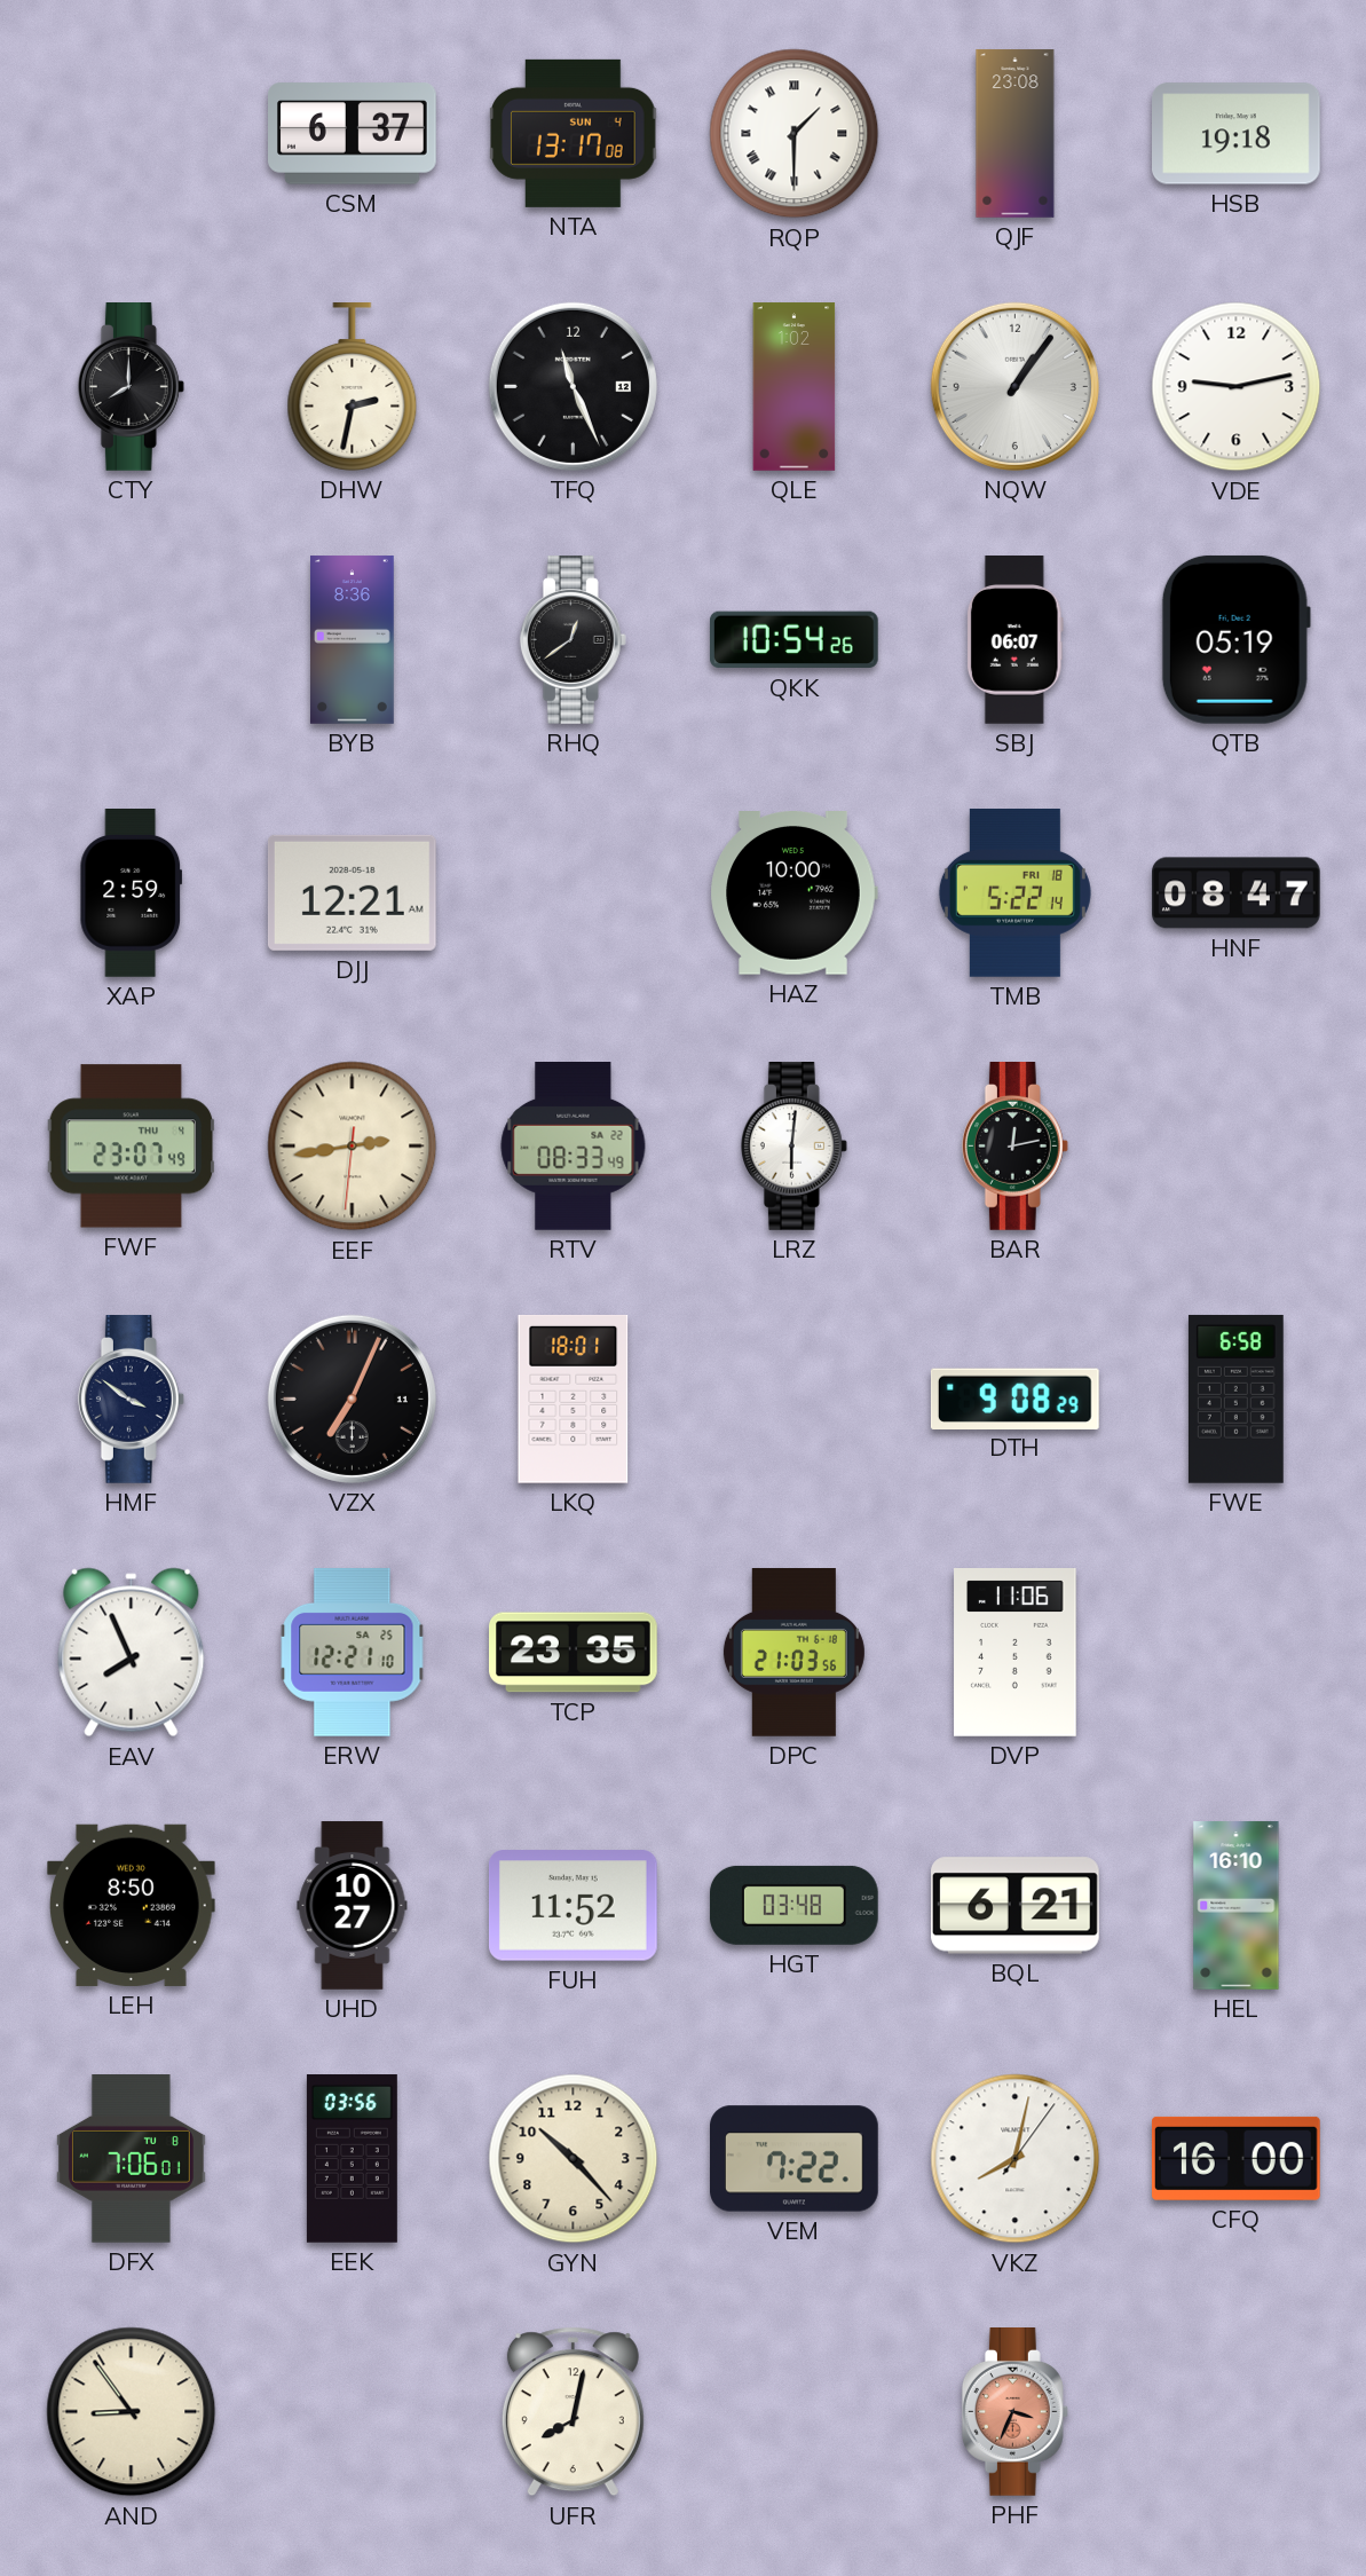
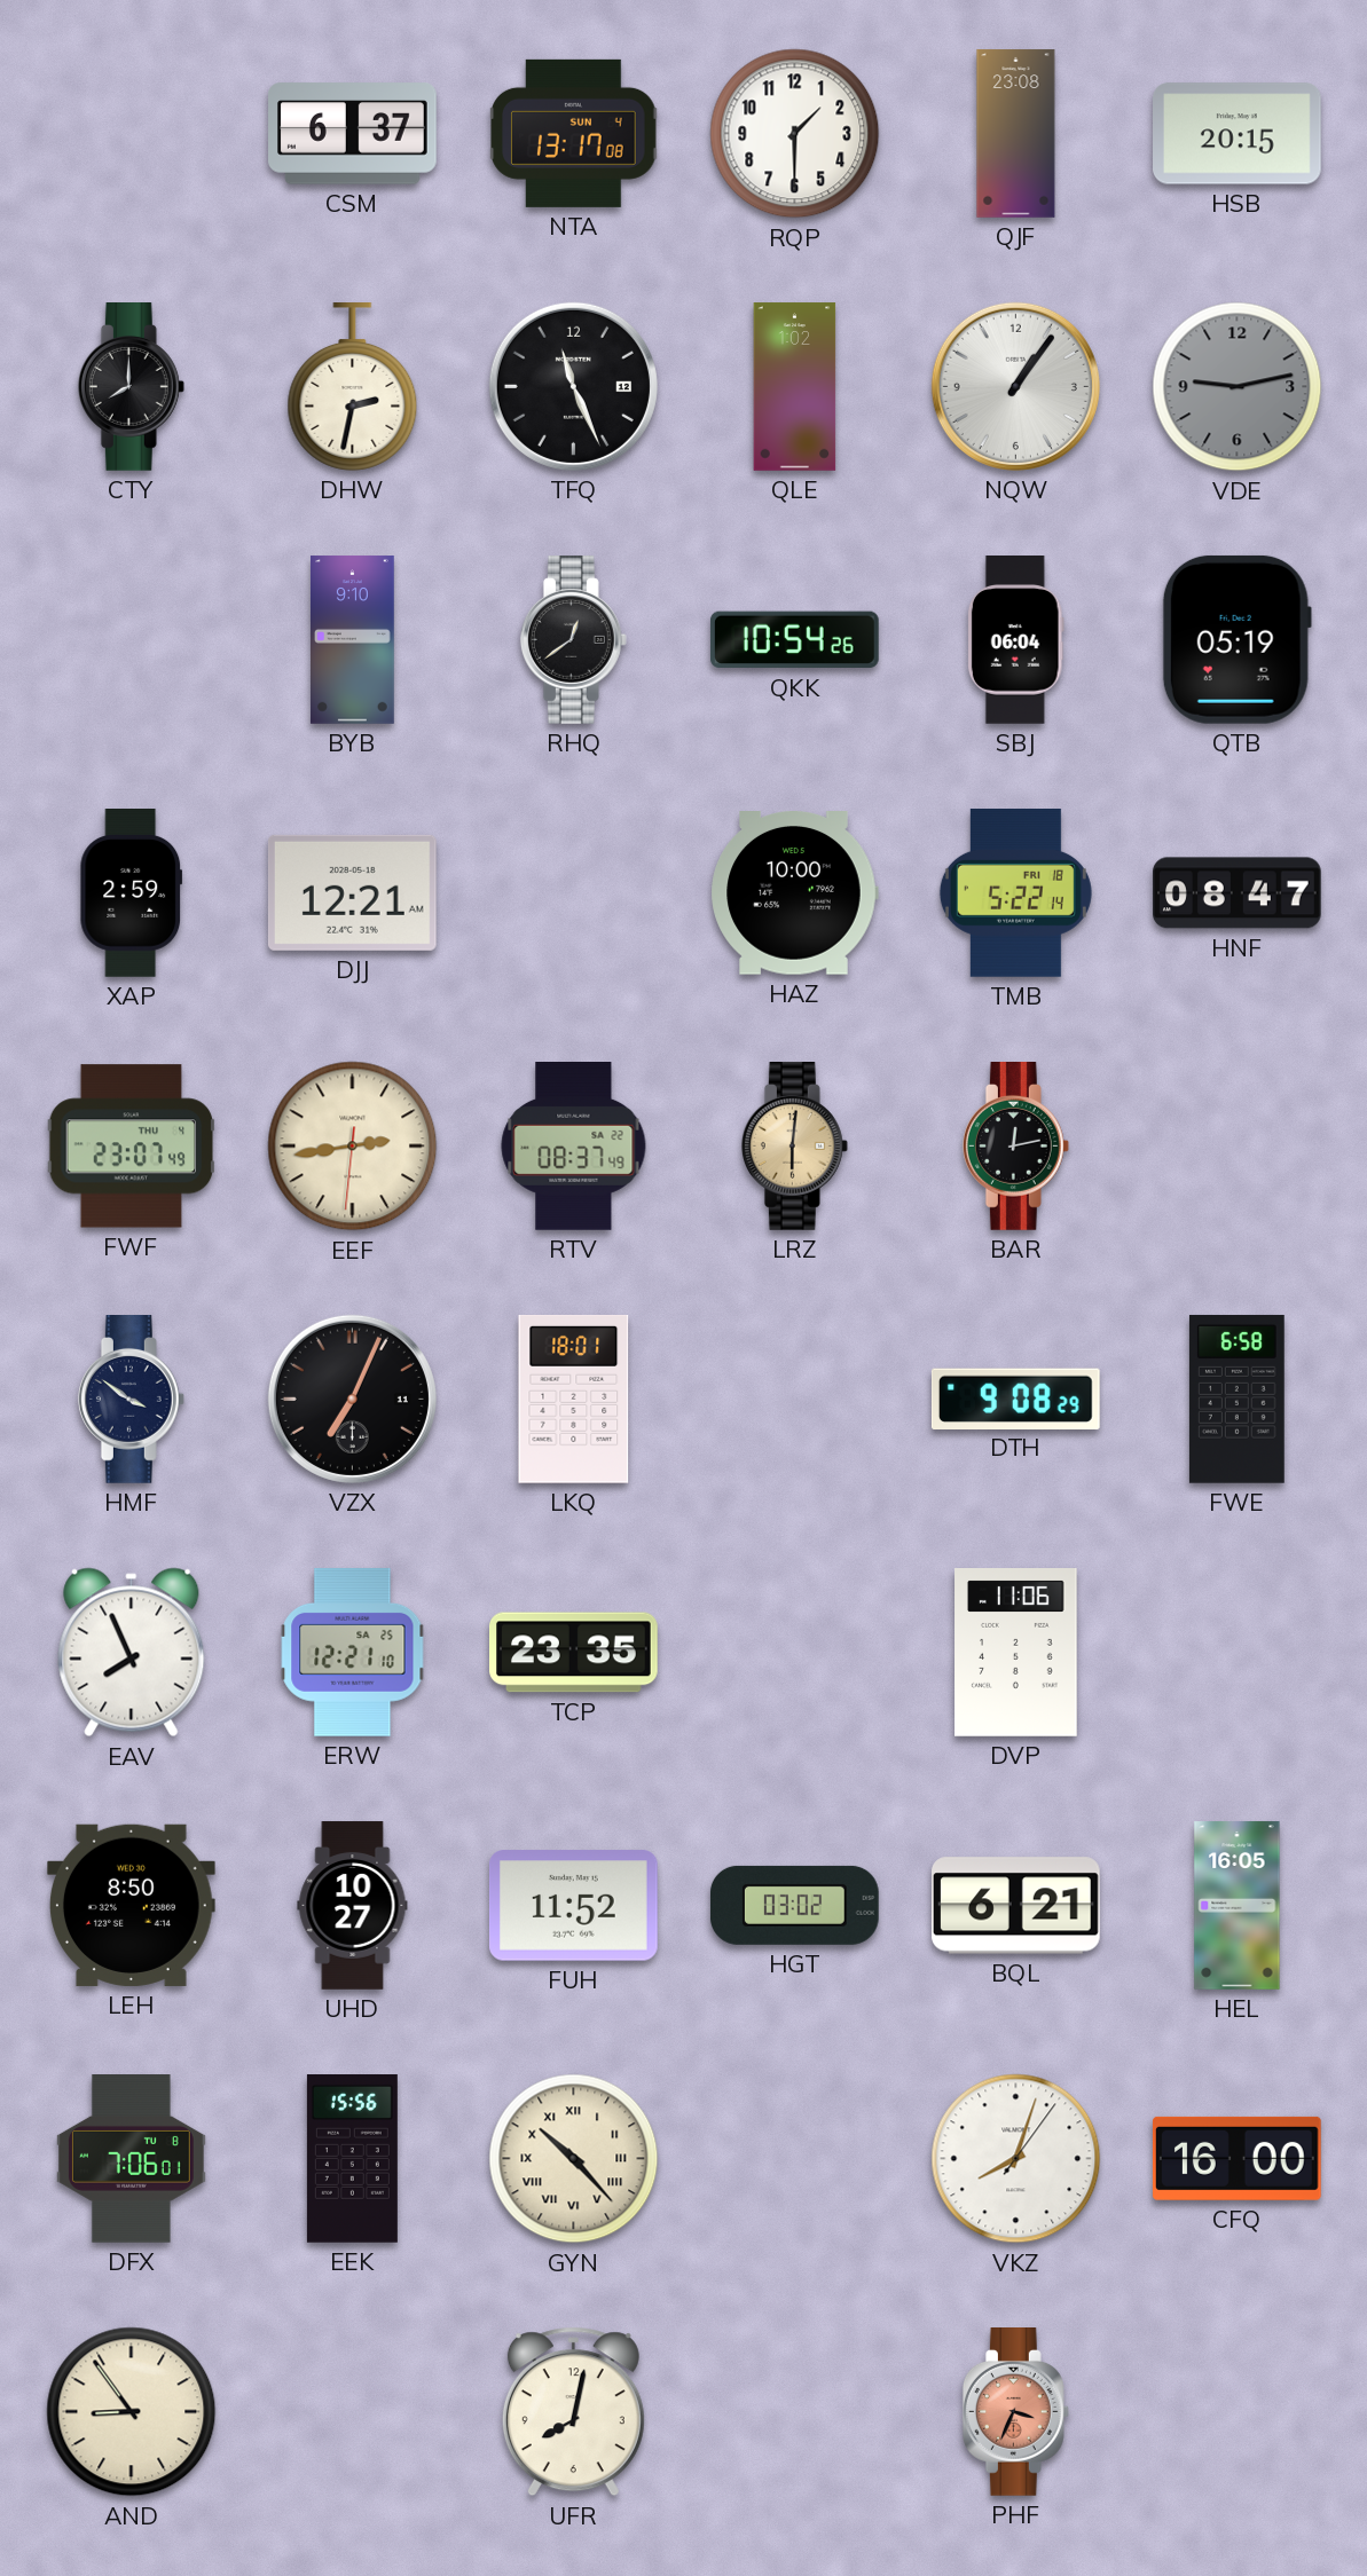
RQP numerals: Roman -> Arabic (795, 134)
HSB: 19:18 -> 20:15 (1238, 134)
VDE dial: white -> grey (1238, 387)
BYB: 8:36 -> 9:10 (353, 640)
SBJ: 06:07 -> 06:04 (1015, 640)
RTV: 08:33 -> 08:37 (574, 1147)
LRZ dial: white -> champagne (794, 1147)
DPC: 21:03 -> none (793, 1653)
HGT: 03:48 -> 03:02 (794, 1905)
HEL: 16:10 -> 16:05 (1238, 1906)
EEK: 03:56 -> 15:56 (352, 2159)
GYN numerals: Arabic -> Roman (574, 2159)
VEM: 7:22 -> none (795, 2159)
VKZ: 8:02 -> 8:03 (1016, 2159)
